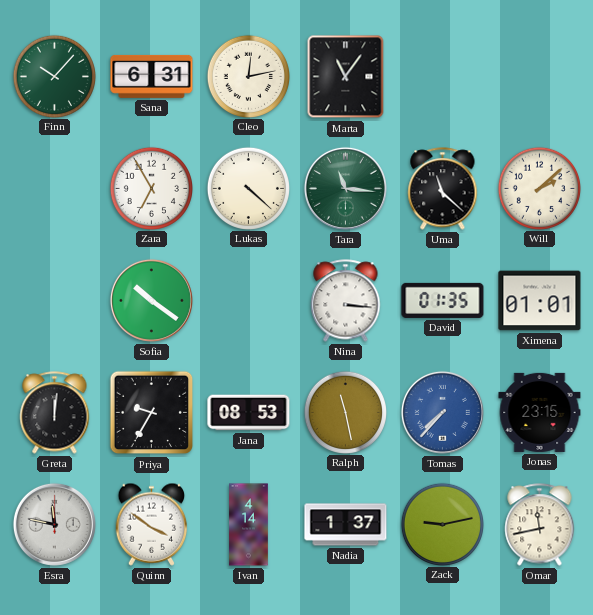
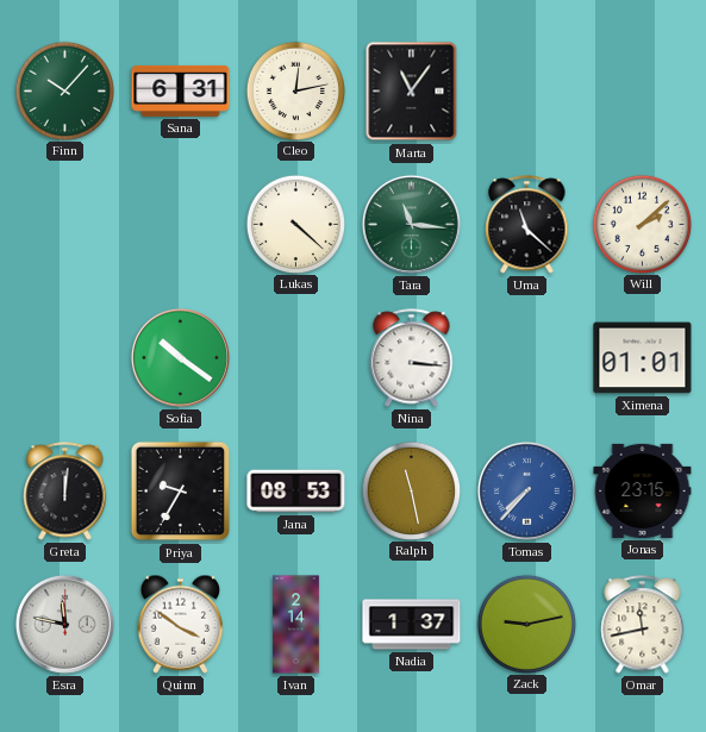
Zara: 6:55 -> none (151, 188)
David: 01:35 -> none (443, 300)
Ivan: 4:14 -> 2:14 (296, 625)
